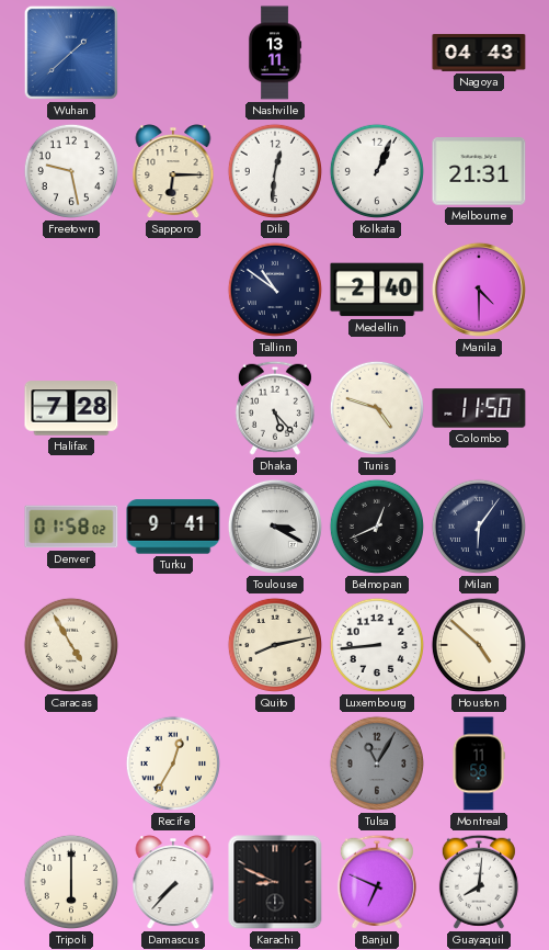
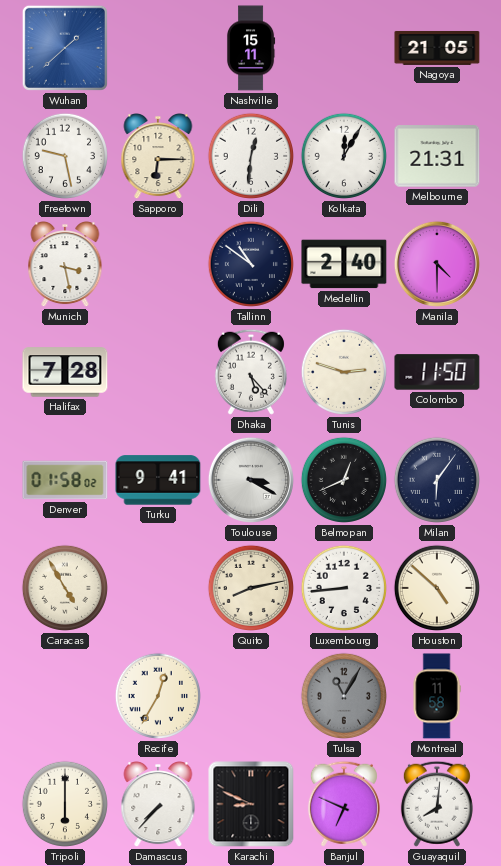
Nashville: 13:11 -> 15:11 (251, 48)
Nagoya: 04:43 -> 21:05 (437, 48)
Kolkata: 1:04 -> 12:05 (344, 156)
Munich: none -> 3:28 (65, 265)
Tunis: 4:48 -> 2:48 (344, 372)
